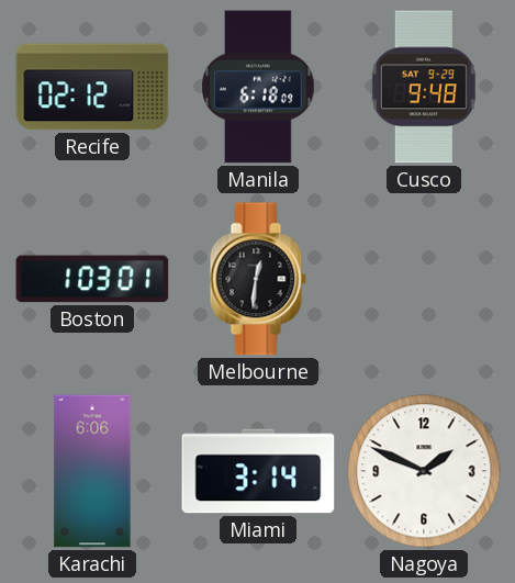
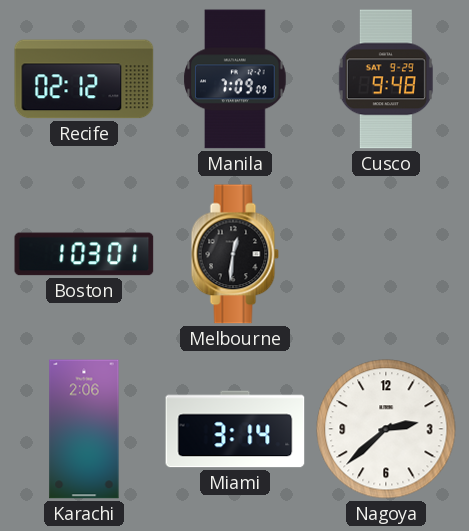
Manila: 6:18 -> 7:09 (235, 79)
Karachi: 6:06 -> 2:06 (84, 429)
Nagoya: 1:49 -> 2:38 (386, 429)
